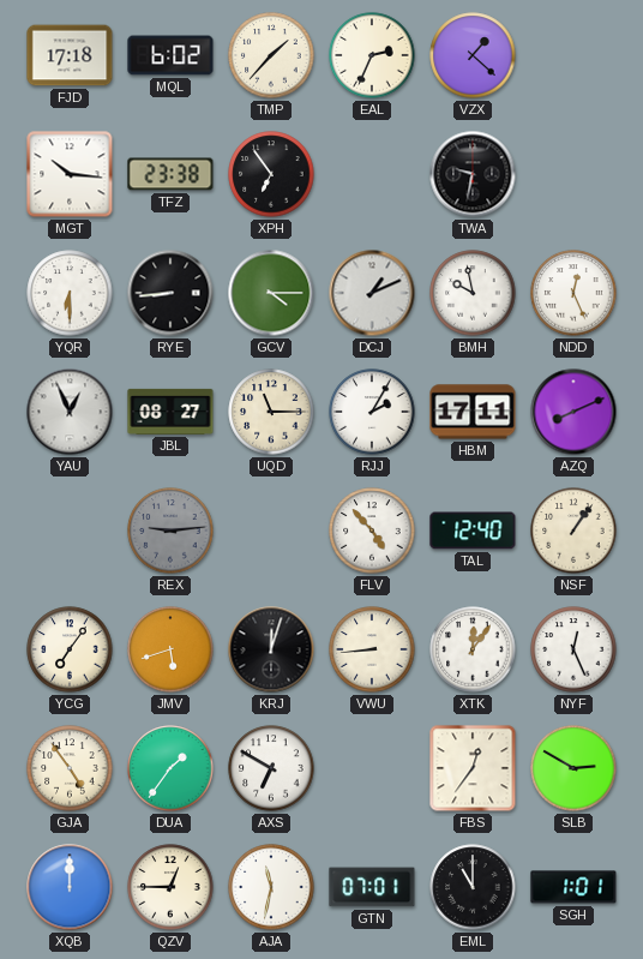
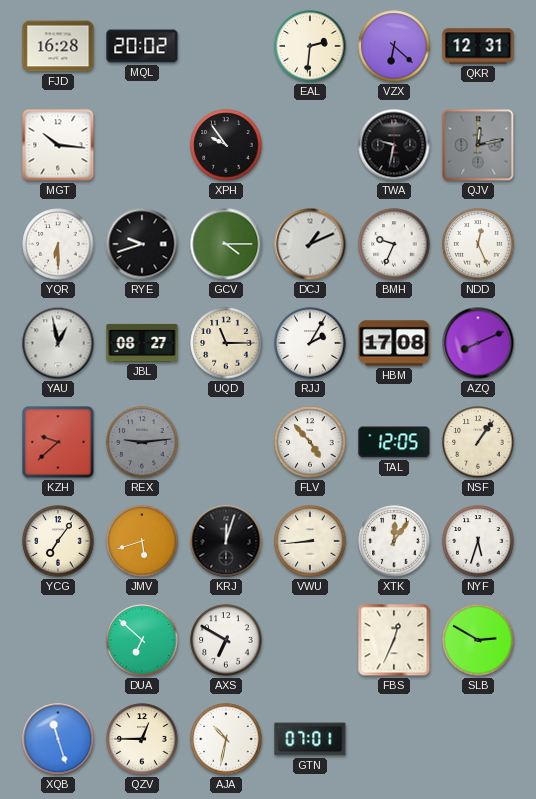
FJD: 17:18 -> 16:28 (58, 46)
MQL: 6:02 -> 20:02 (142, 46)
TMP: 1:37 -> none (271, 55)
EAL: 2:34 -> 2:31 (310, 46)
VZX: 1:22 -> 6:22 (394, 46)
QKR: none -> 12:31 (478, 46)
TFZ: 23:38 -> none (170, 174)
XPH: 6:54 -> 9:54 (226, 145)
QJV: none -> 12:13 (478, 145)
RYE: 8:44 -> 9:42 (142, 244)
BMH: 9:58 -> 9:34 (394, 244)
YAU: 12:56 -> 12:58 (58, 343)
HBM: 17:11 -> 17:08 (394, 343)
KZH: none -> 9:38 (58, 442)
TAL: 12:40 -> 12:05 (394, 442)
NYF: 12:26 -> 5:33 (478, 541)
GJA: 4:54 -> none (70, 768)
DUA: 1:36 -> 6:52 (142, 640)
FBS: 12:36 -> 12:34 (394, 640)
XQB: 12:00 -> 11:27 (58, 739)
AJA: 11:32 -> 10:32 (226, 739)
EML: 11:00 -> none (473, 887)
SGH: 1:01 -> none (573, 887)
